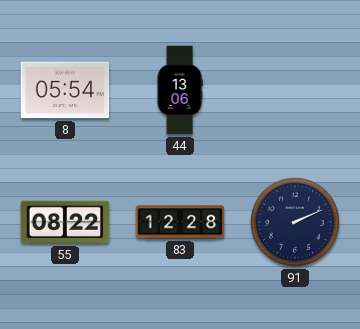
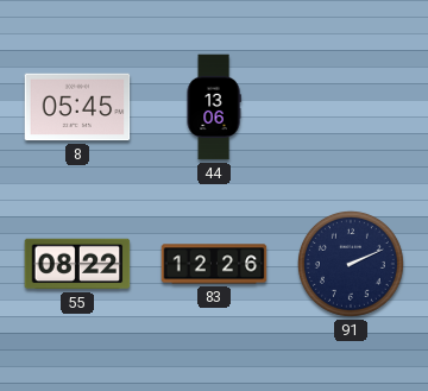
8: 05:54 -> 05:45 (77, 107)
83: 12:28 -> 12:26 (214, 264)
